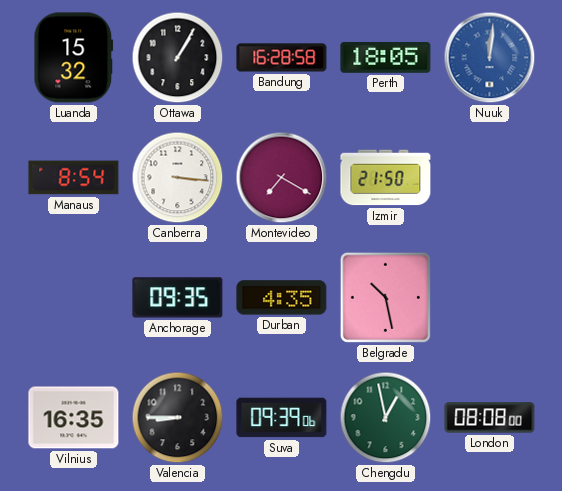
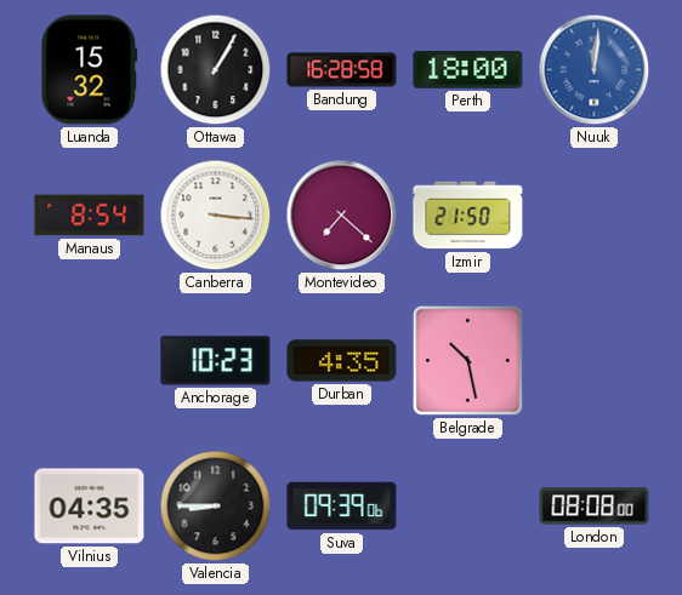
Perth: 18:05 -> 18:00 (468, 70)
Montevideo: 7:20 -> 7:22 (342, 216)
Anchorage: 09:35 -> 10:23 (216, 361)
Vilnius: 16:35 -> 04:35 (90, 507)
Chengdu: 12:58 -> none (386, 418)
